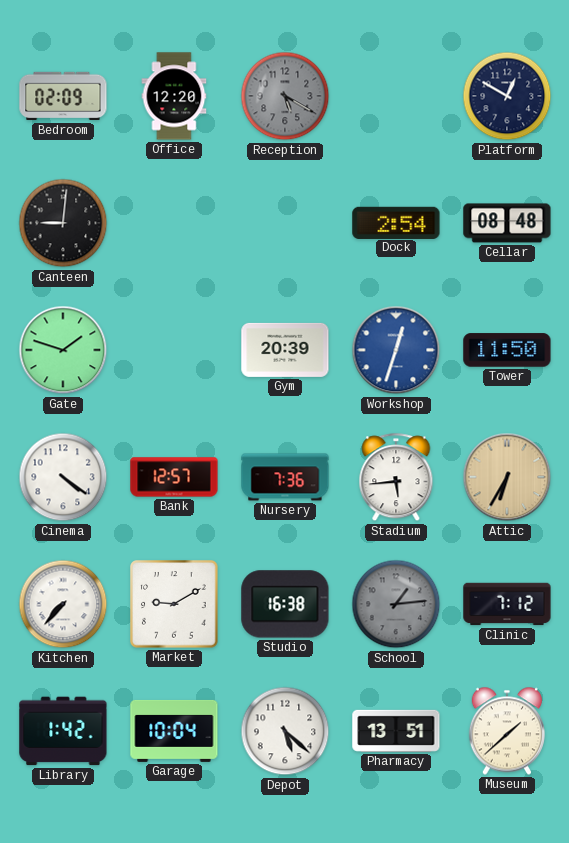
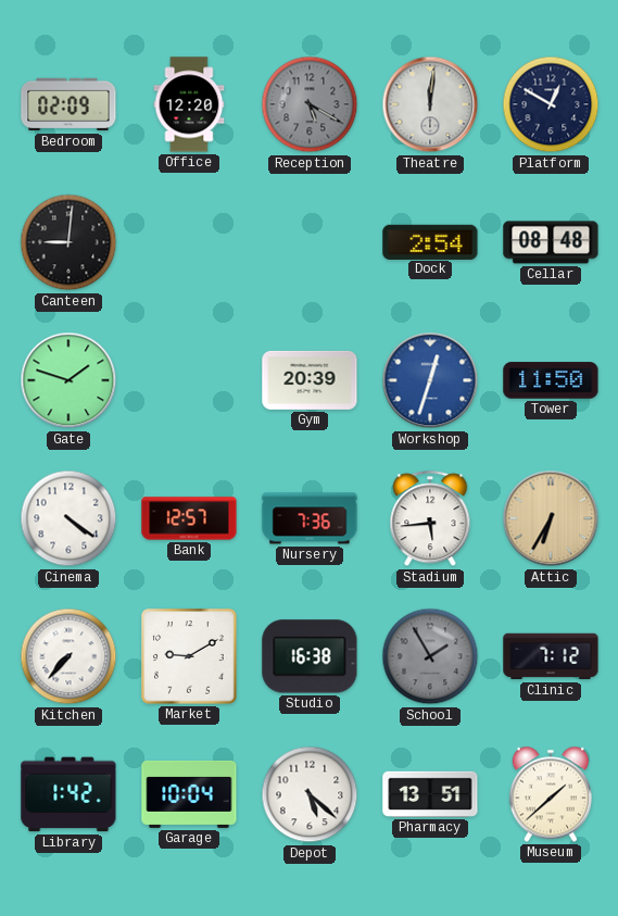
Theatre: none -> 12:01 (430, 104)
School: 1:14 -> 1:55 (430, 656)
